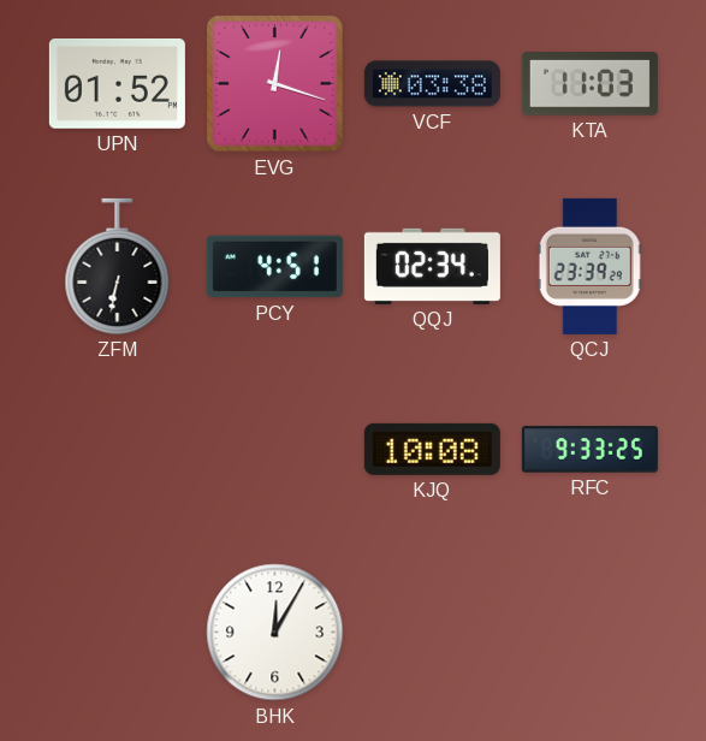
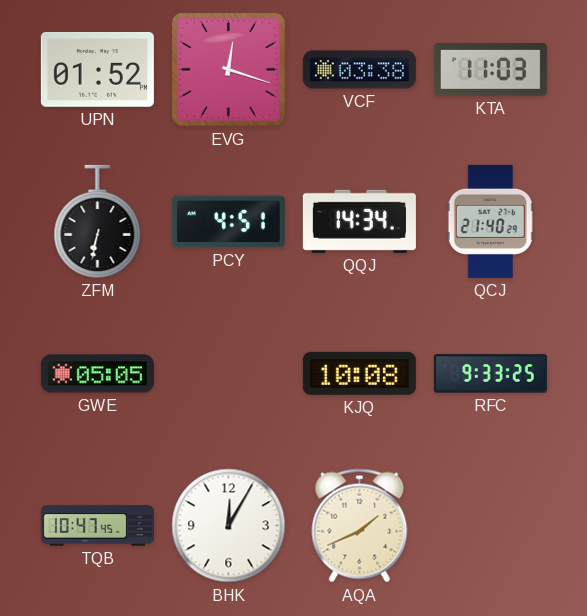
QQJ: 02:34 -> 14:34 (359, 221)
QCJ: 23:39 -> 21:40 (490, 221)
GWE: none -> 05:05 (97, 374)
TQB: none -> 10:47 (97, 526)
AQA: none -> 1:41 (360, 526)
